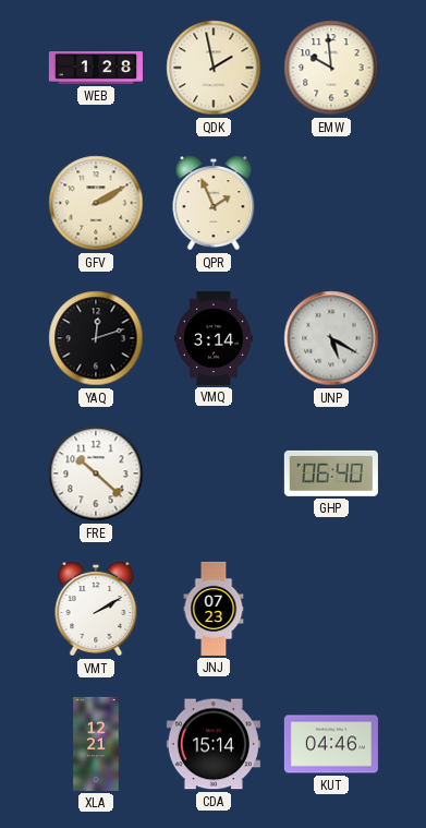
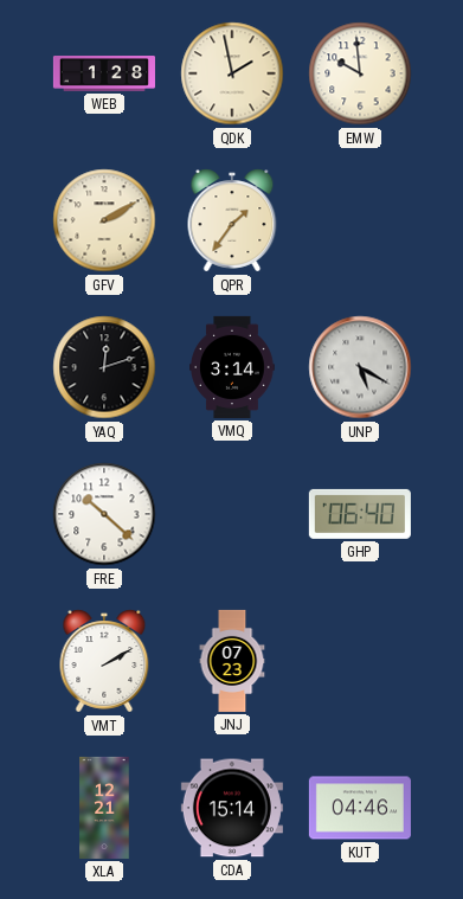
QPR: 1:56 -> 1:36 (232, 220)
